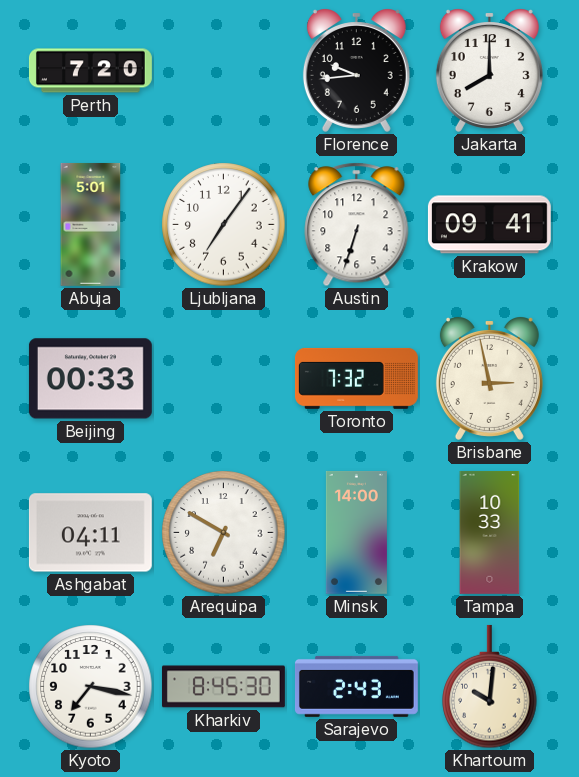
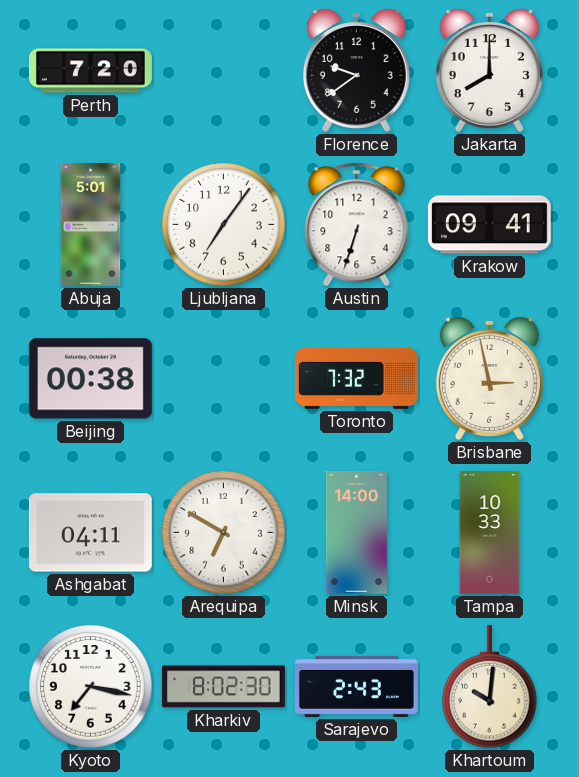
Florence: 9:44 -> 9:39 (356, 70)
Beijing: 00:33 -> 00:38 (90, 379)
Kharkiv: 8:45 -> 8:02 (223, 687)
